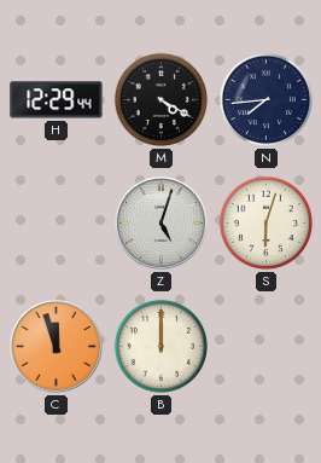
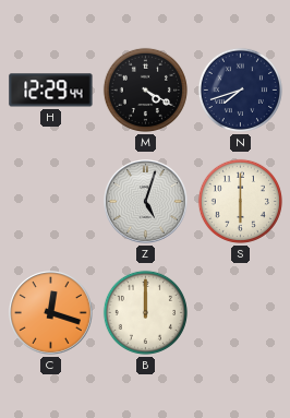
N: 7:44 -> 7:42 (240, 89)
S: 6:03 -> 6:00 (240, 201)
C: 11:57 -> 12:18 (51, 313)
